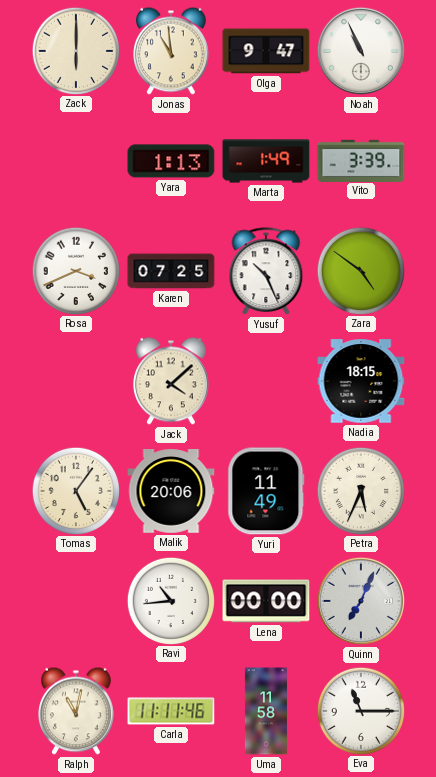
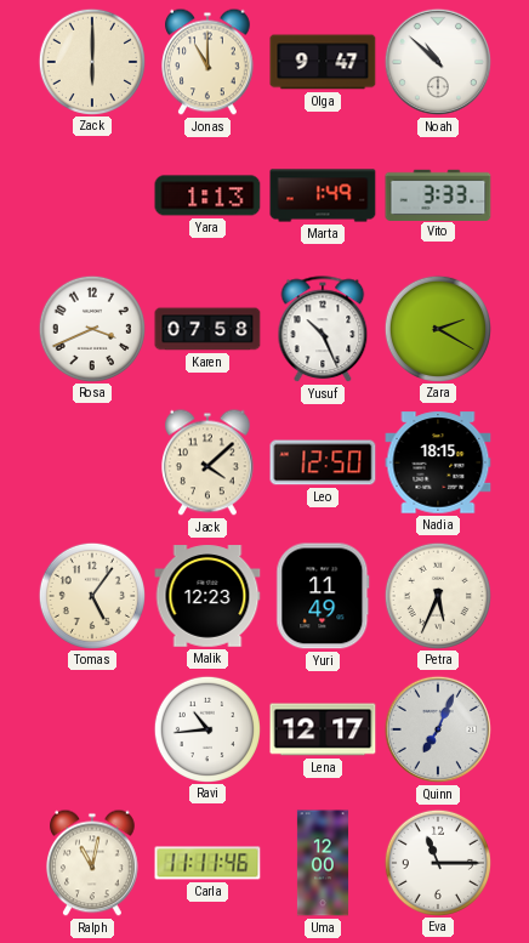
Jonas: 10:59 -> 11:00 (207, 62)
Noah: 10:56 -> 10:52 (438, 62)
Vito: 3:39 -> 3:33 (438, 194)
Karen: 07:25 -> 07:58 (207, 329)
Zara: 4:51 -> 2:20 (437, 328)
Leo: none -> 12:50 (323, 462)
Malik: 20:06 -> 12:23 (207, 596)
Lena: 00:00 -> 12:17 (323, 729)
Uma: 11:58 -> 12:00 (323, 863)
